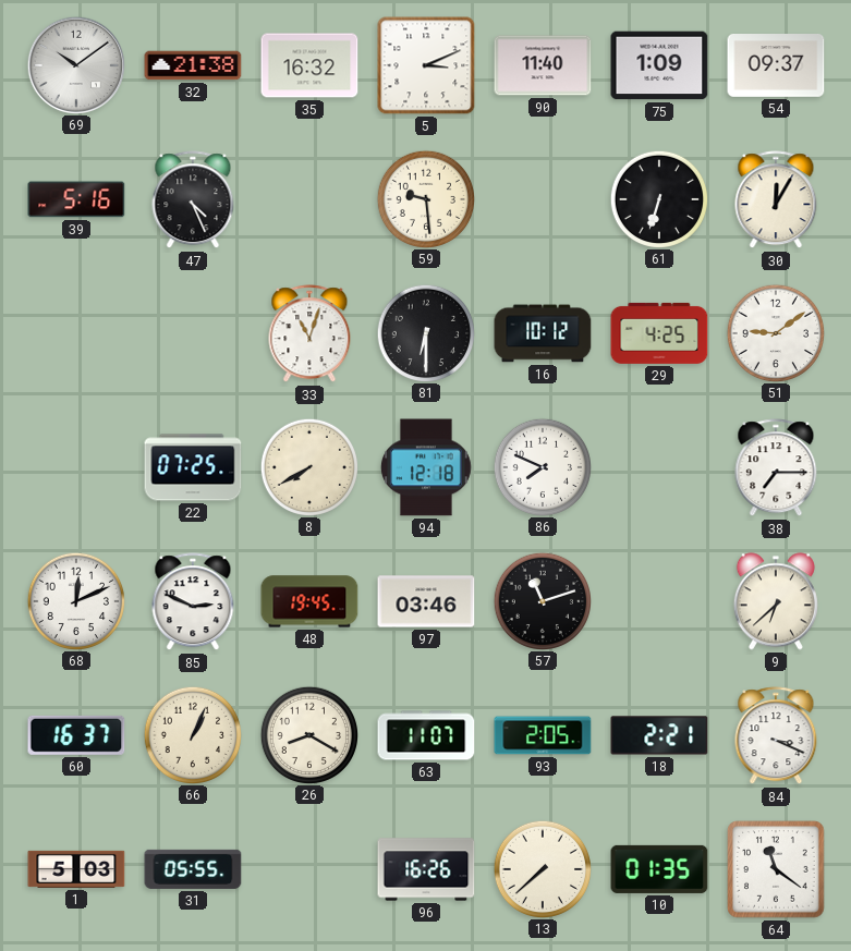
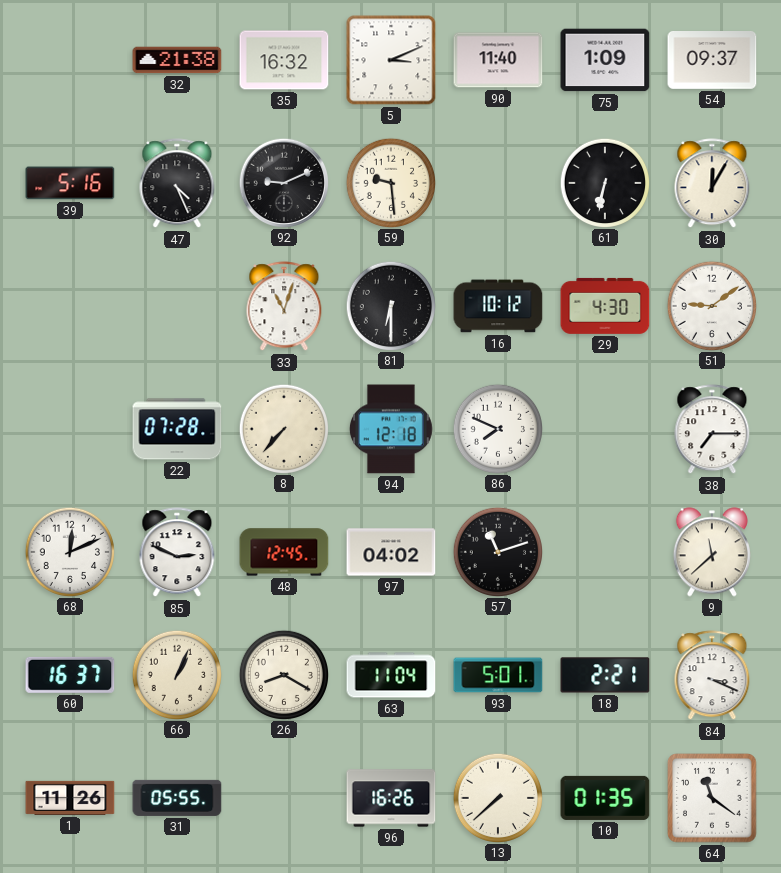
69: 10:09 -> none (75, 64)
92: none -> 9:11 (283, 182)
61: 6:33 -> 6:32 (604, 182)
29: 4:25 -> 4:30 (605, 306)
22: 07:25 -> 07:28 (177, 429)
8: 7:40 -> 7:37 (283, 428)
48: 19:45 -> 12:45 (284, 552)
97: 03:46 -> 04:02 (391, 552)
9: 6:38 -> 11:38 (712, 552)
63: 11:07 -> 11:04 (391, 675)
93: 2:05 -> 5:01 (498, 675)
1: 5:03 -> 11:26 (70, 798)
